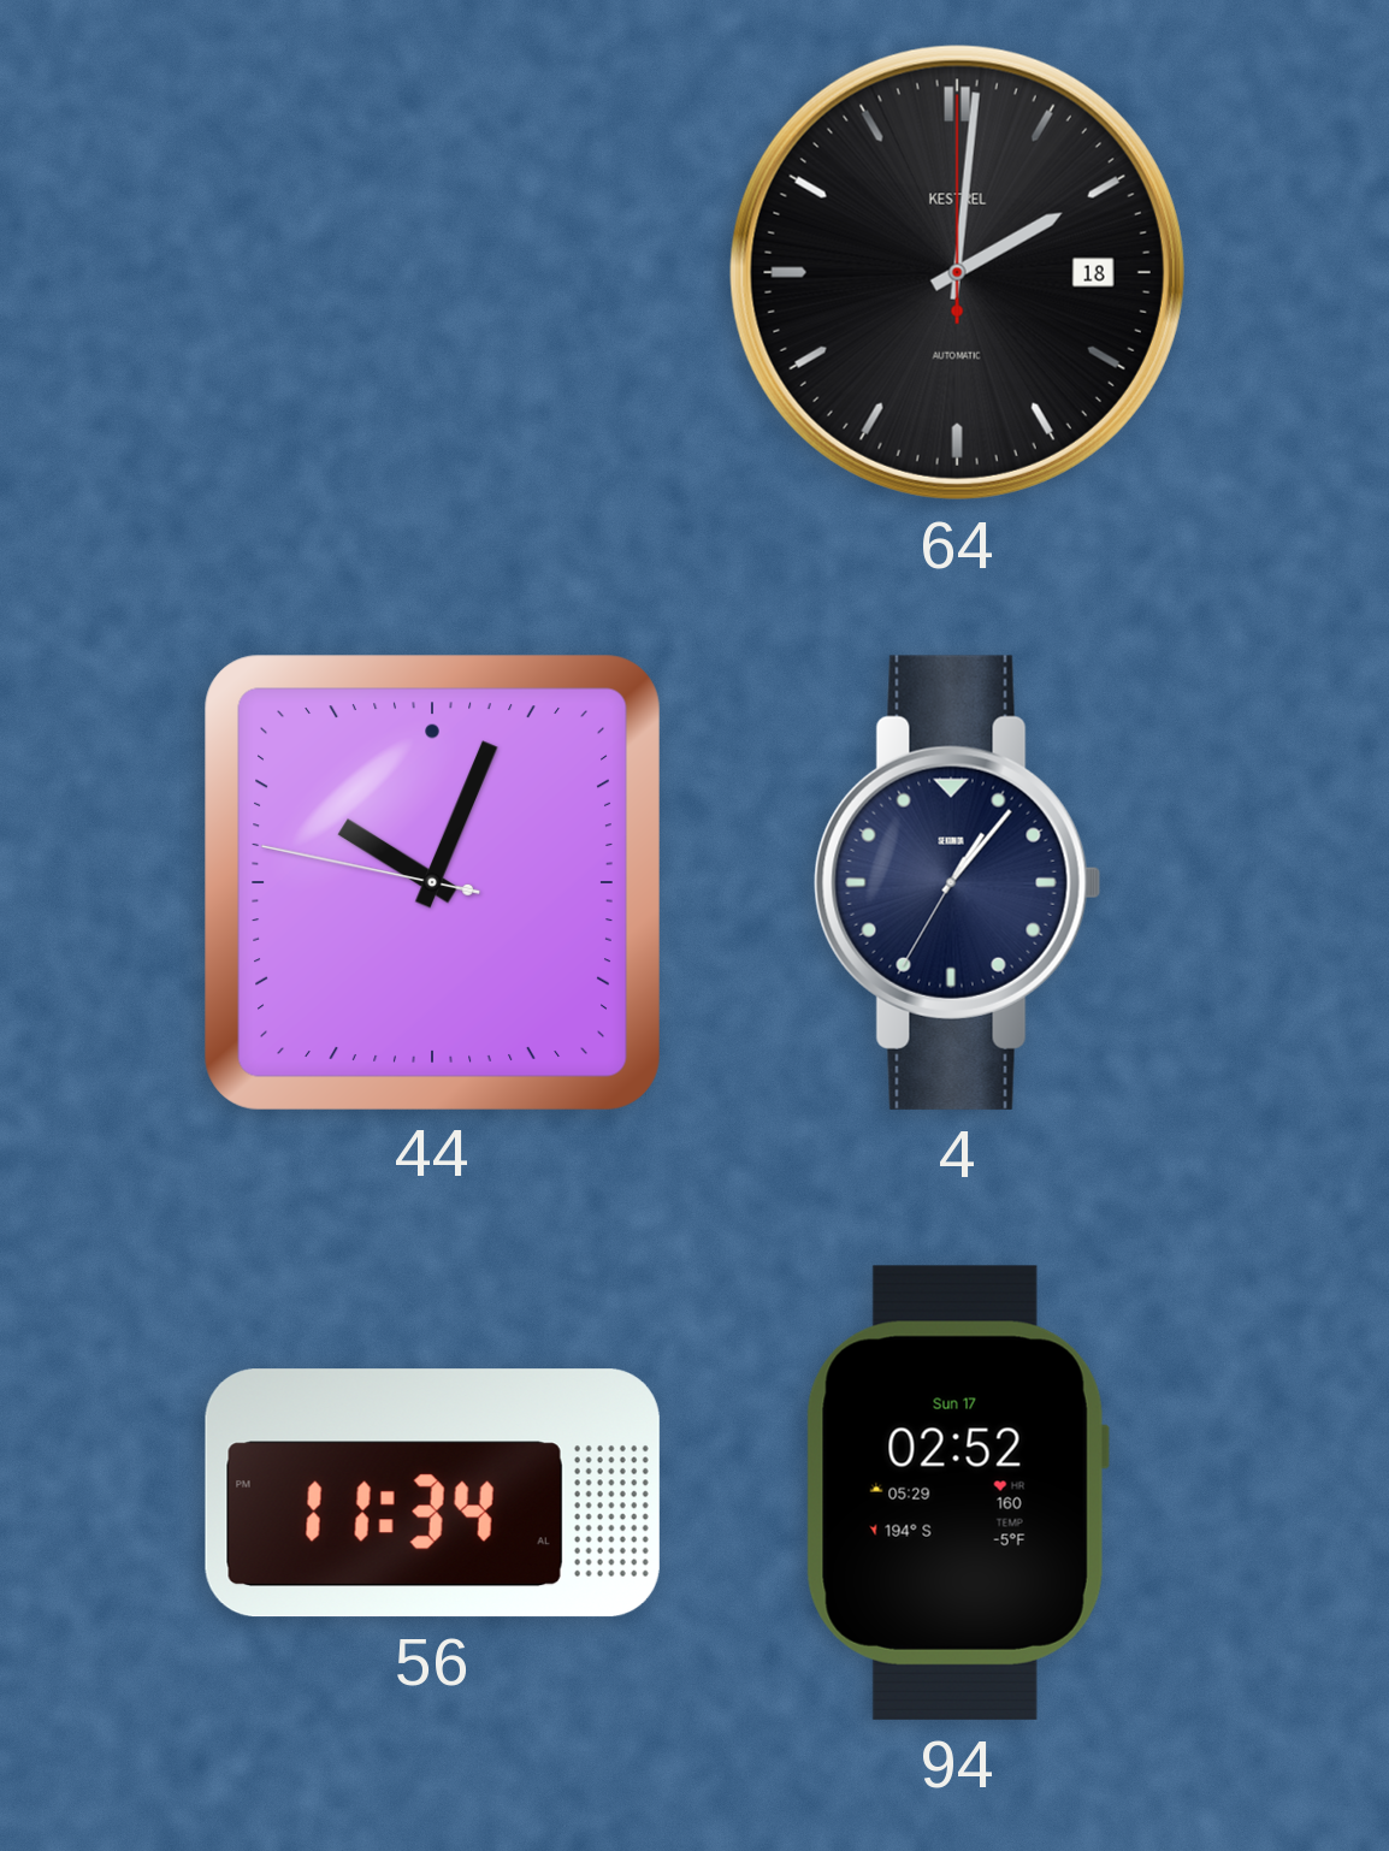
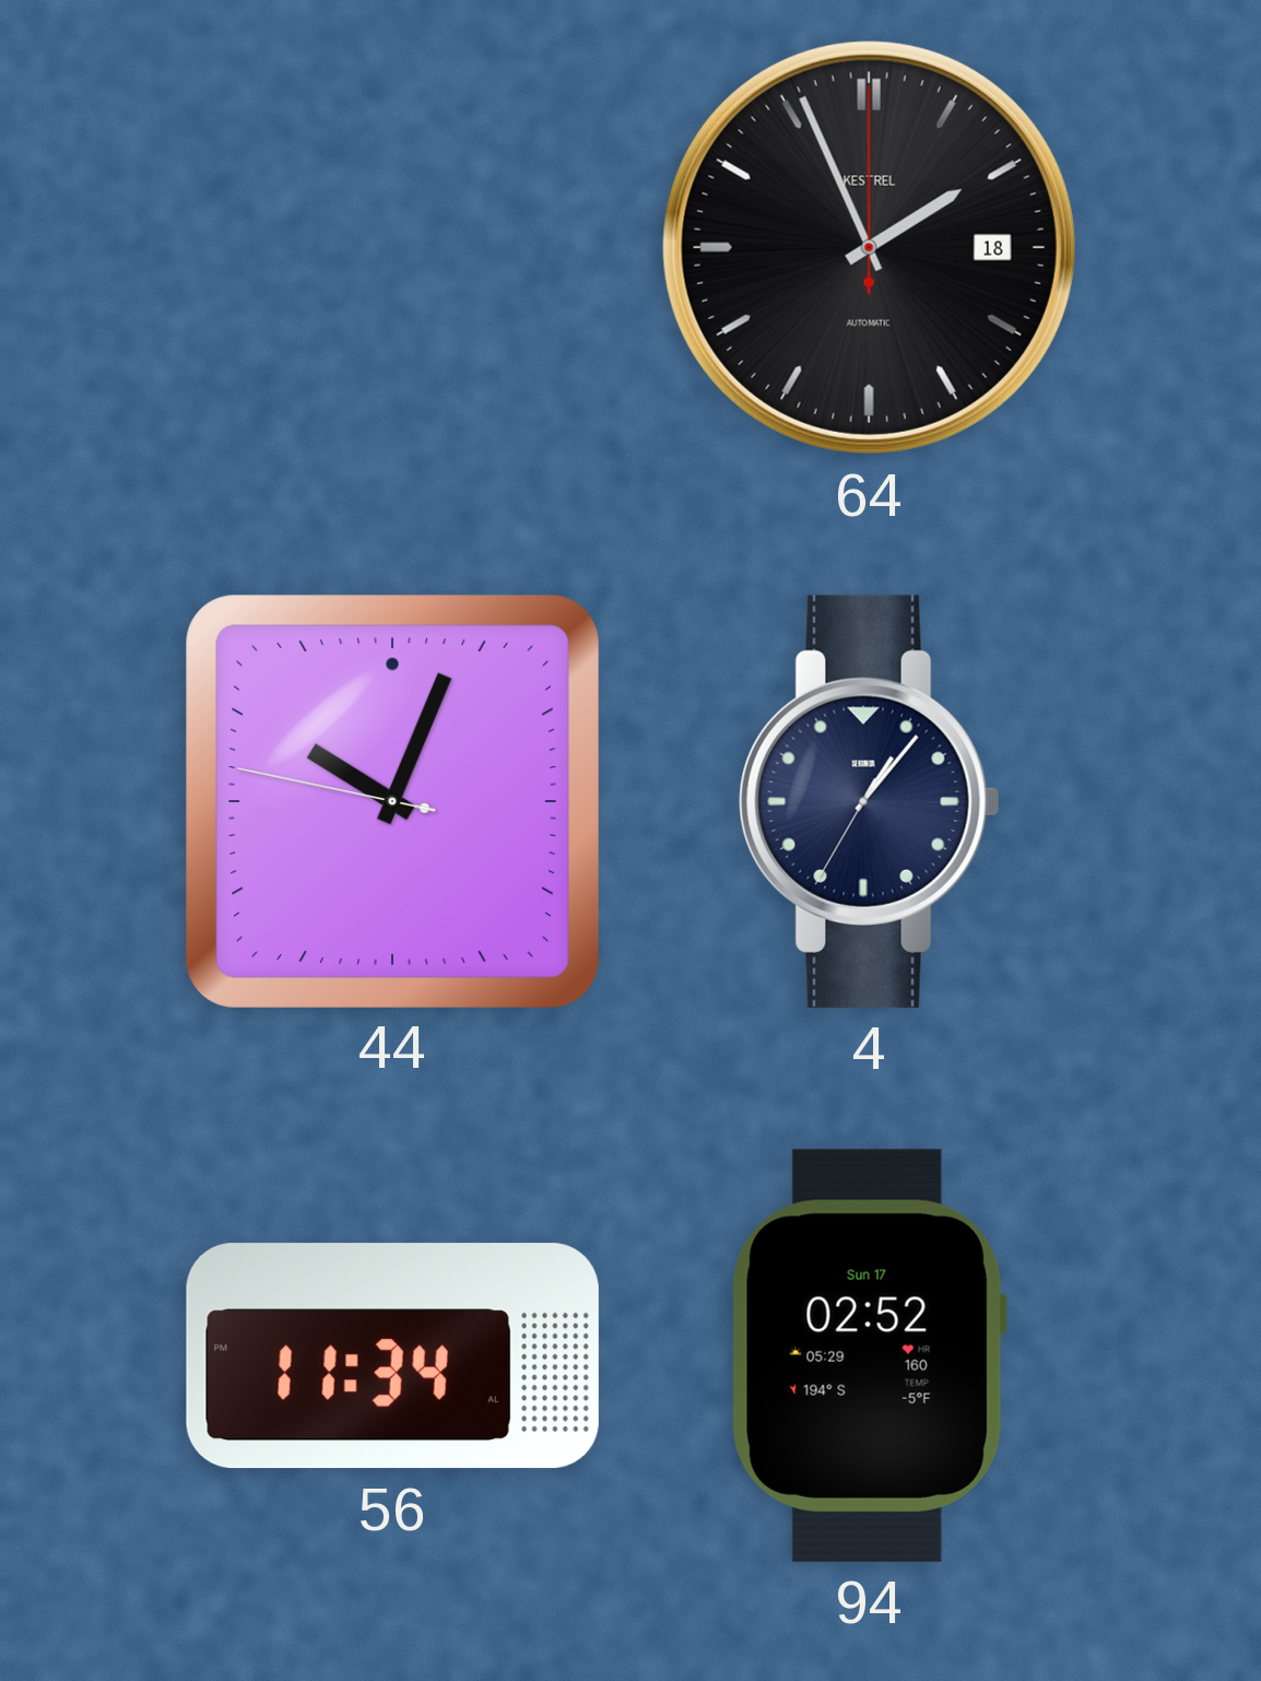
64: 2:01 -> 1:56 (869, 247)
